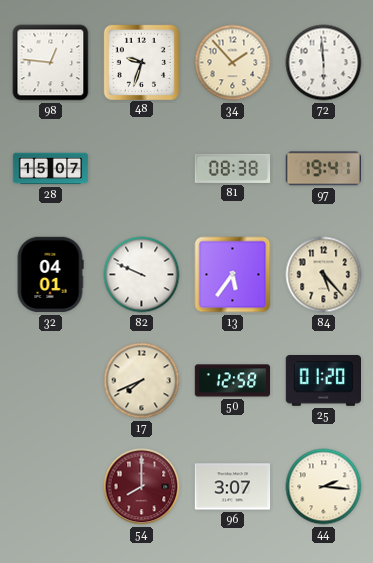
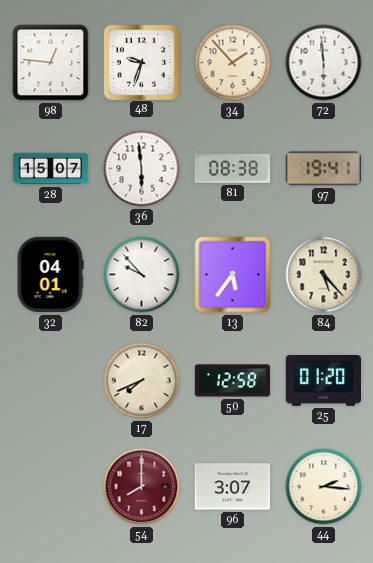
36: none -> 5:59 (142, 169)
82: 9:49 -> 9:53 (142, 275)
